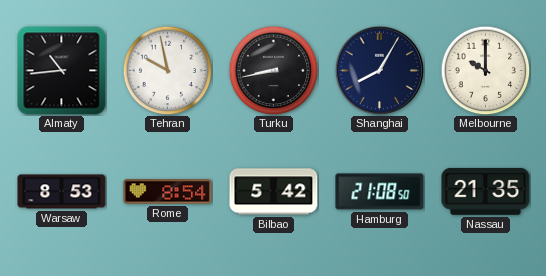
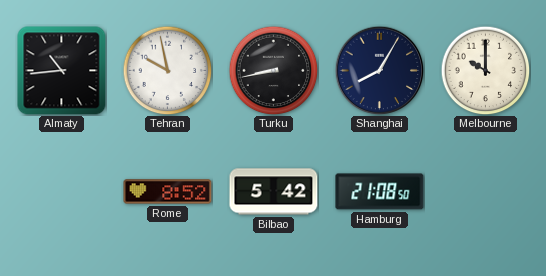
Warsaw: 8:53 -> none (62, 192)
Rome: 8:54 -> 8:52 (168, 192)
Nassau: 21:35 -> none (486, 191)
